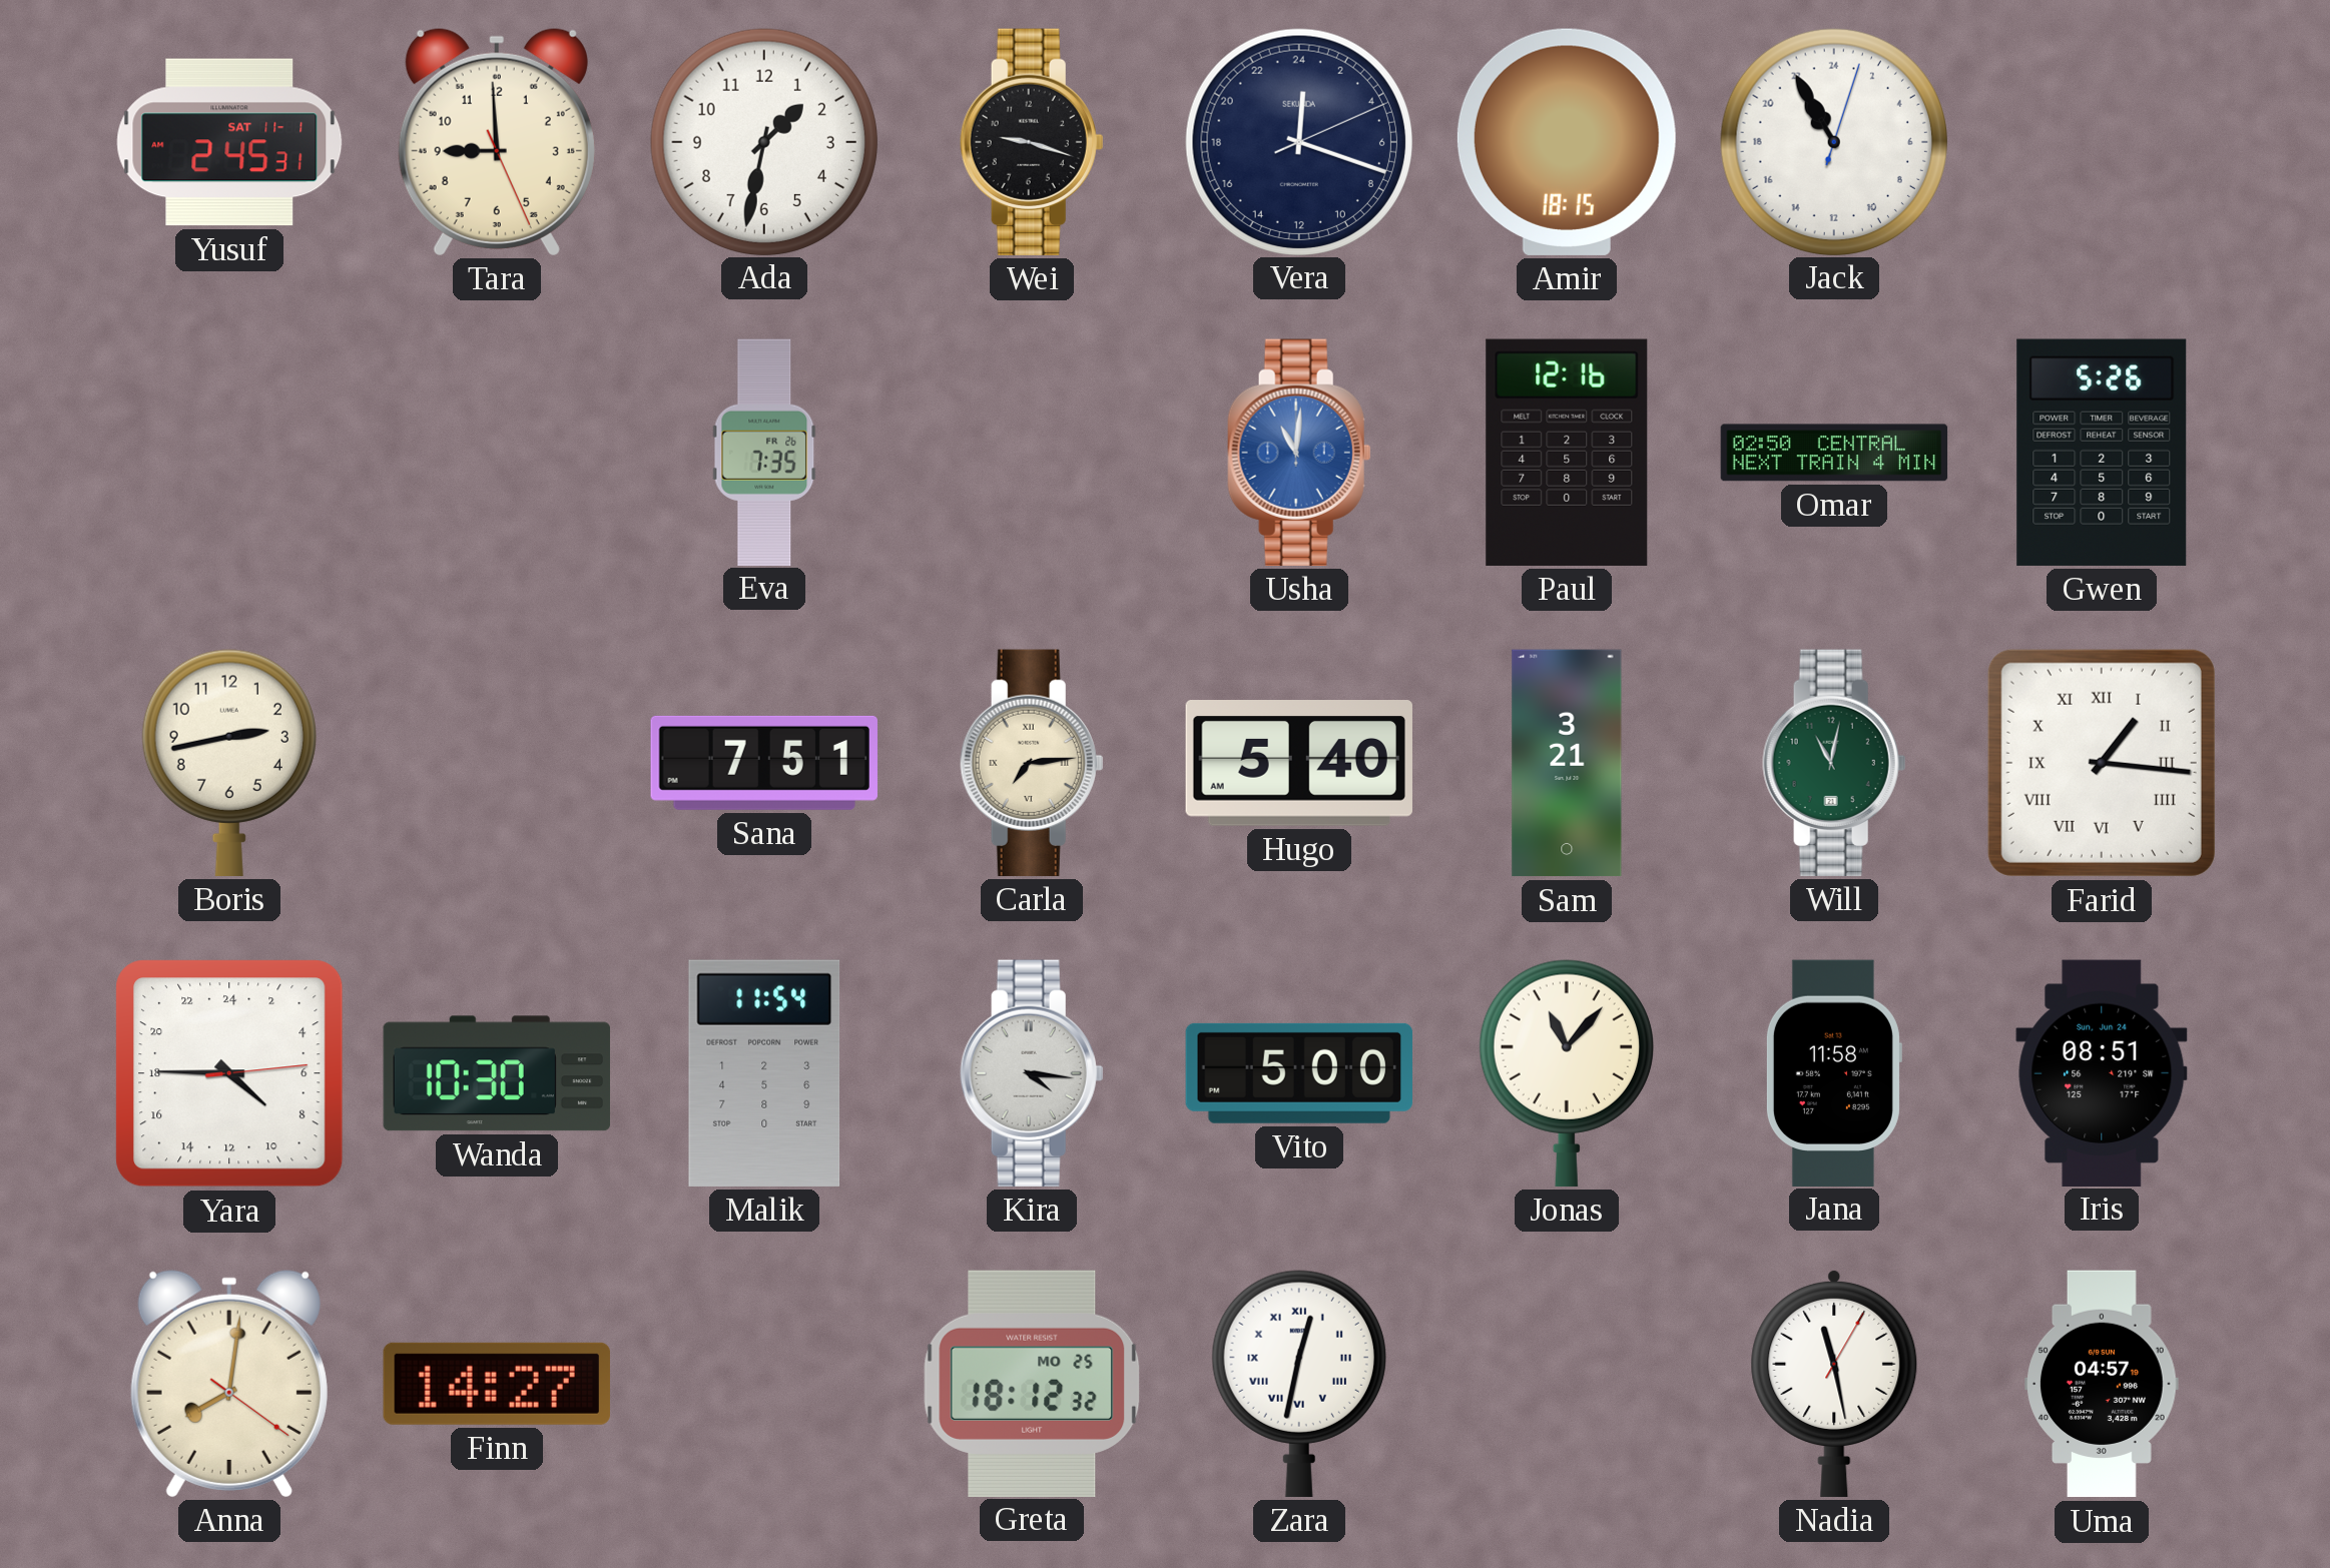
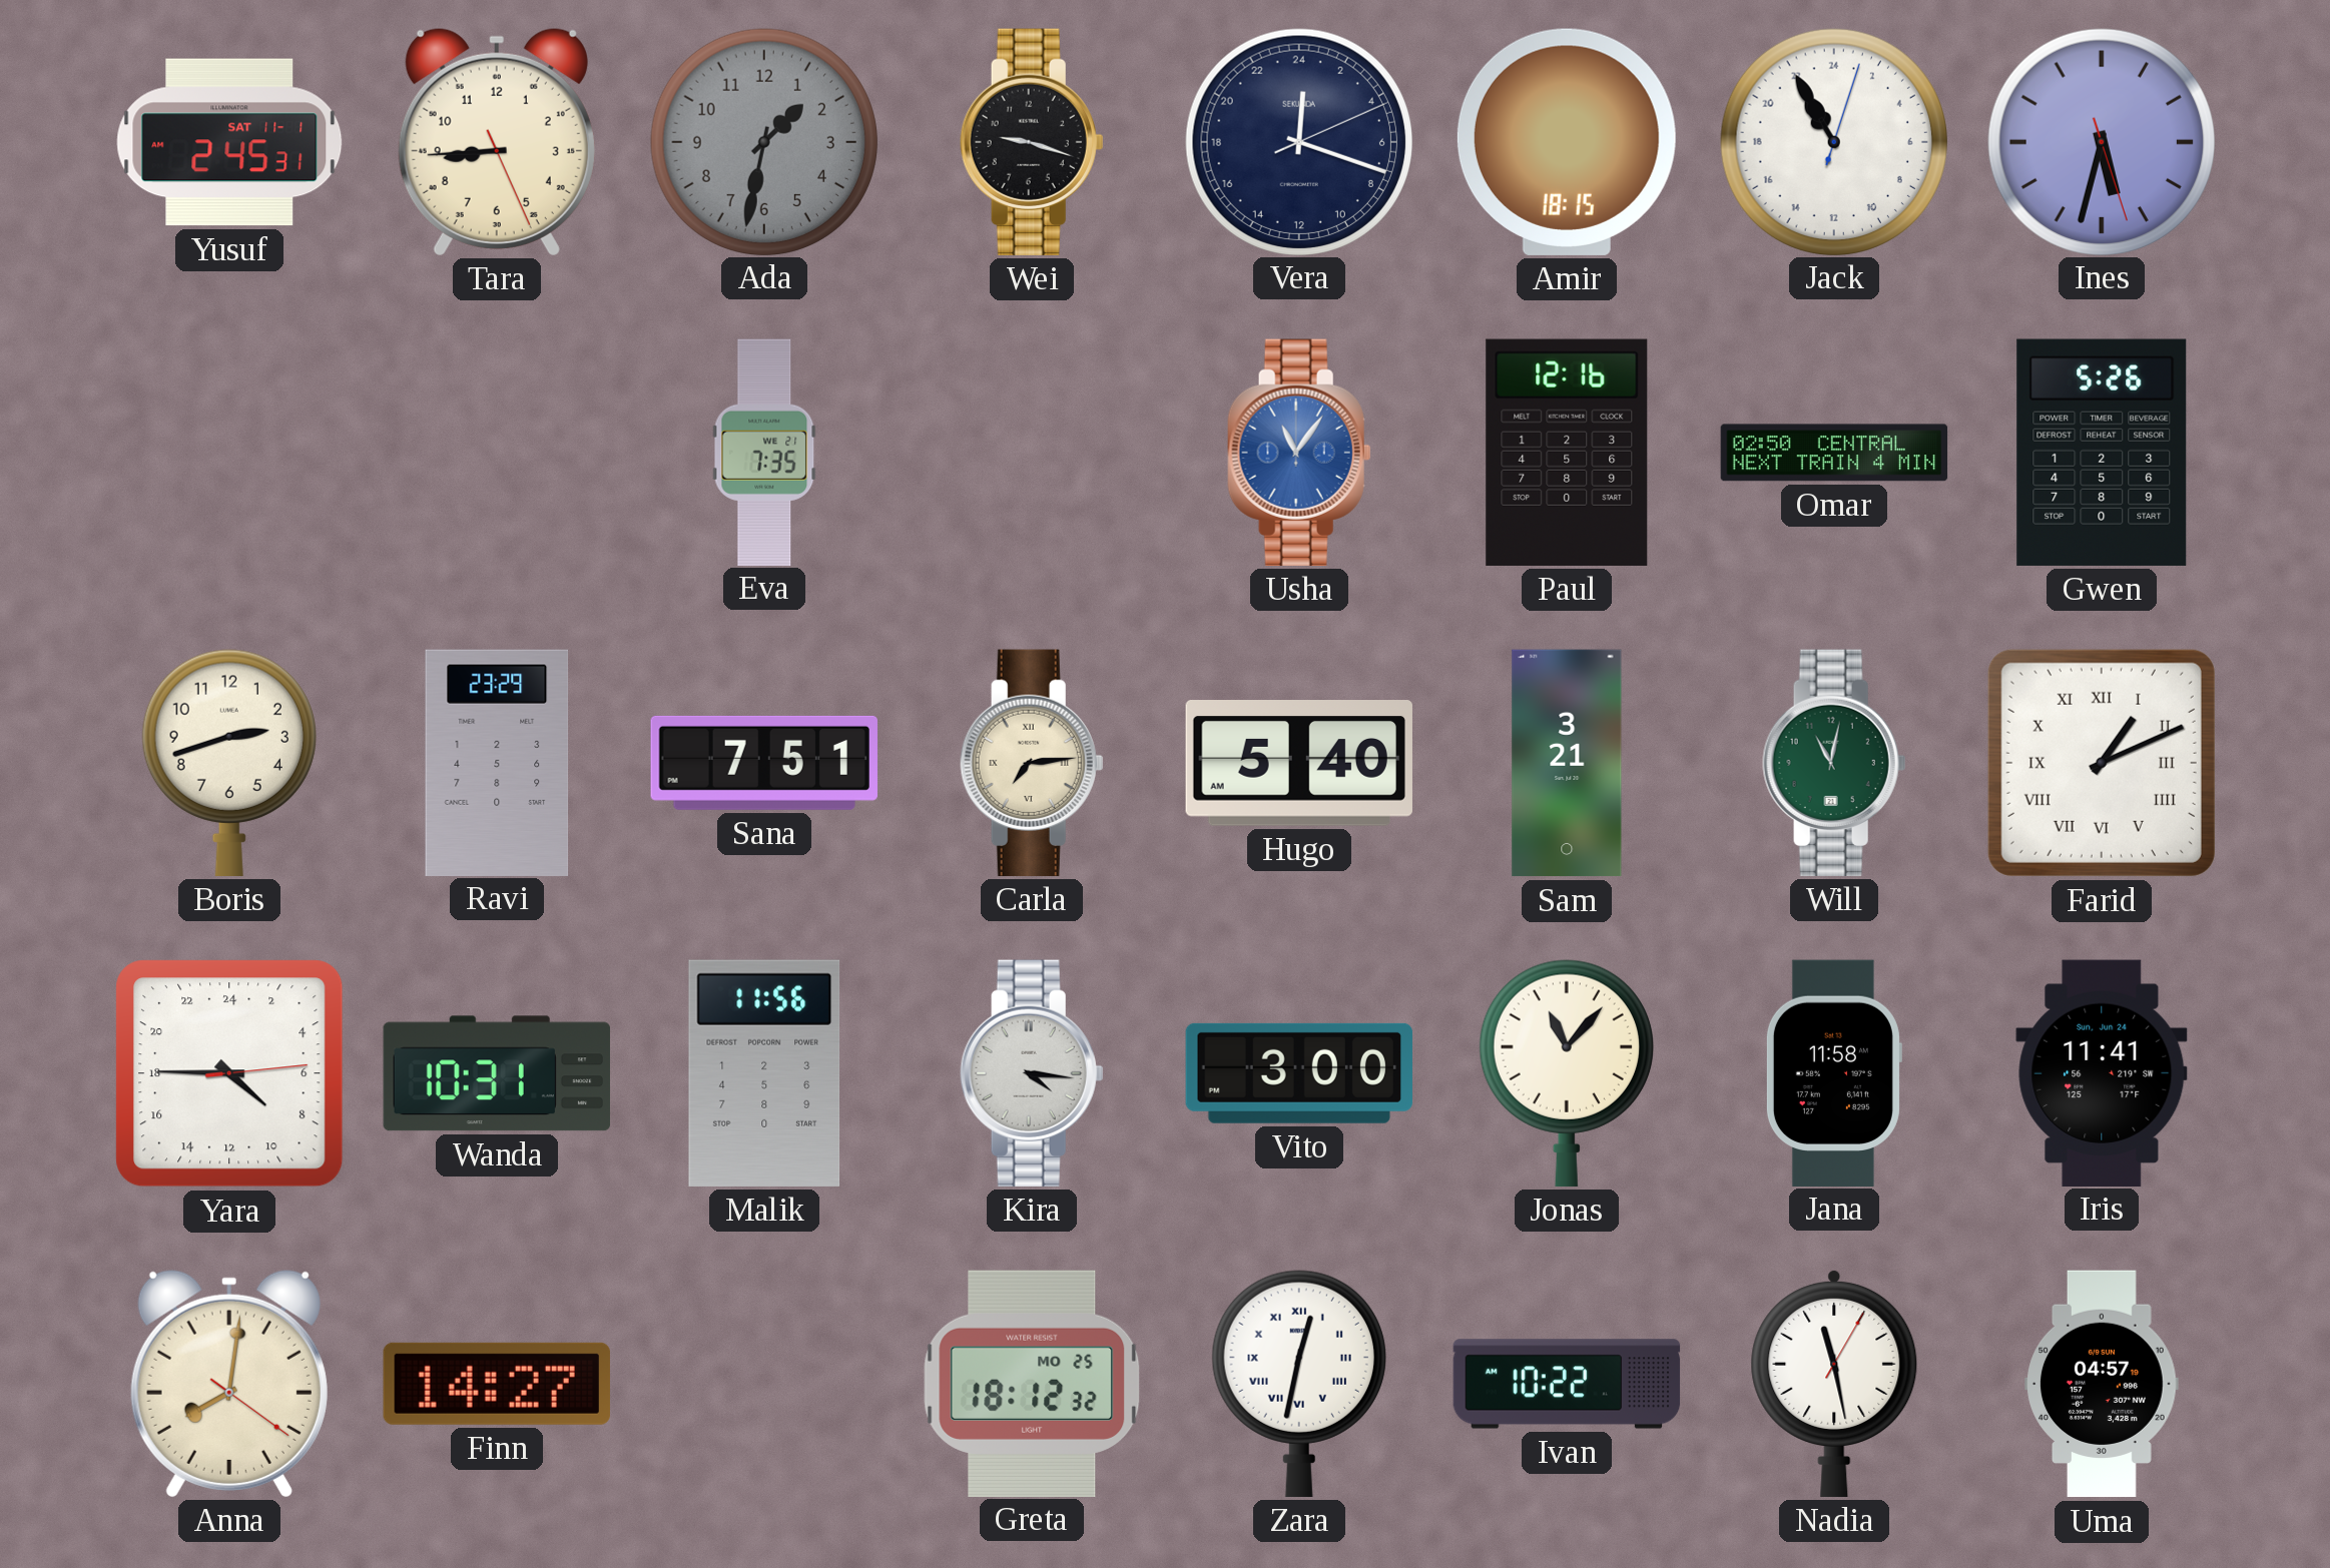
Tara: 8:59 -> 8:44 (497, 141)
Ada dial: white -> grey (763, 141)
Ines: none -> 5:32 (2101, 141)
Eva date: FR 26 -> WE 21 (764, 452)
Usha: 11:01 -> 11:06 (1299, 453)
Boris: 2:43 -> 2:42 (229, 763)
Ravi: none -> 23:29 (497, 762)
Farid: 1:16 -> 1:11 (2102, 763)
Wanda: 10:30 -> 10:31 (497, 1073)
Malik: 11:54 -> 11:56 (764, 1073)
Vito: 5:00 -> 3:00 (1298, 1073)
Iris: 08:51 -> 11:41 (2102, 1072)
Ivan: none -> 10:22 (1567, 1384)
